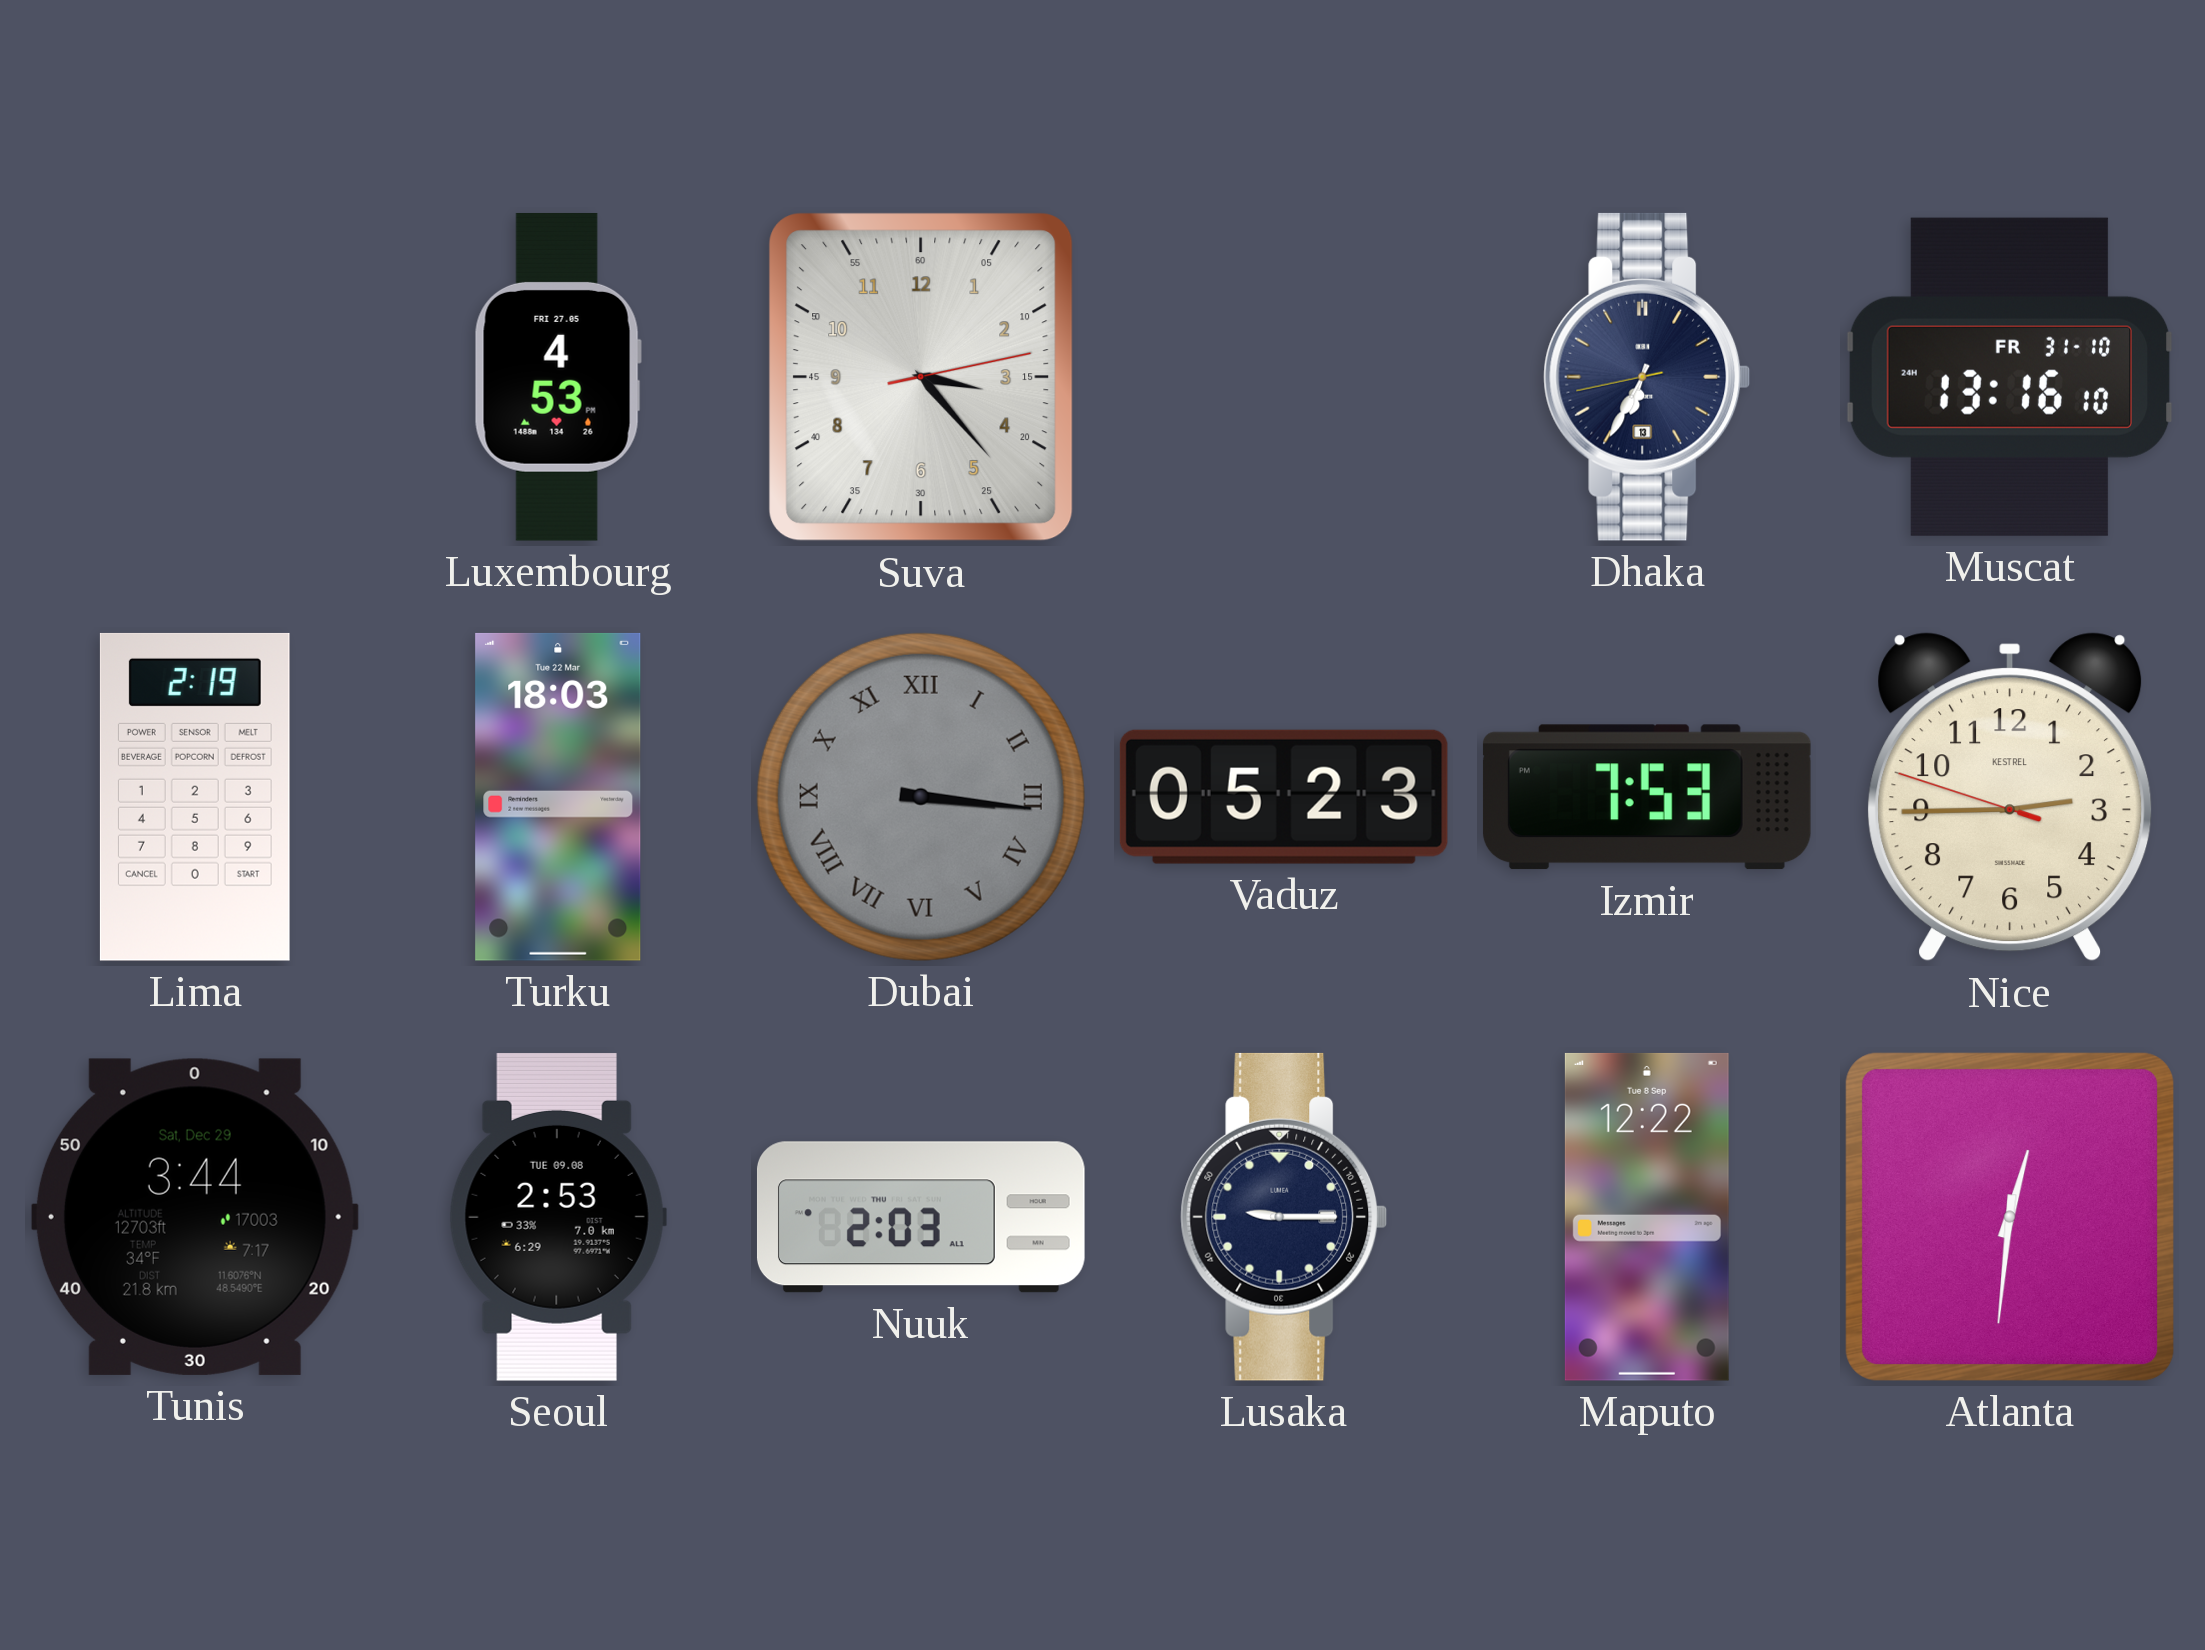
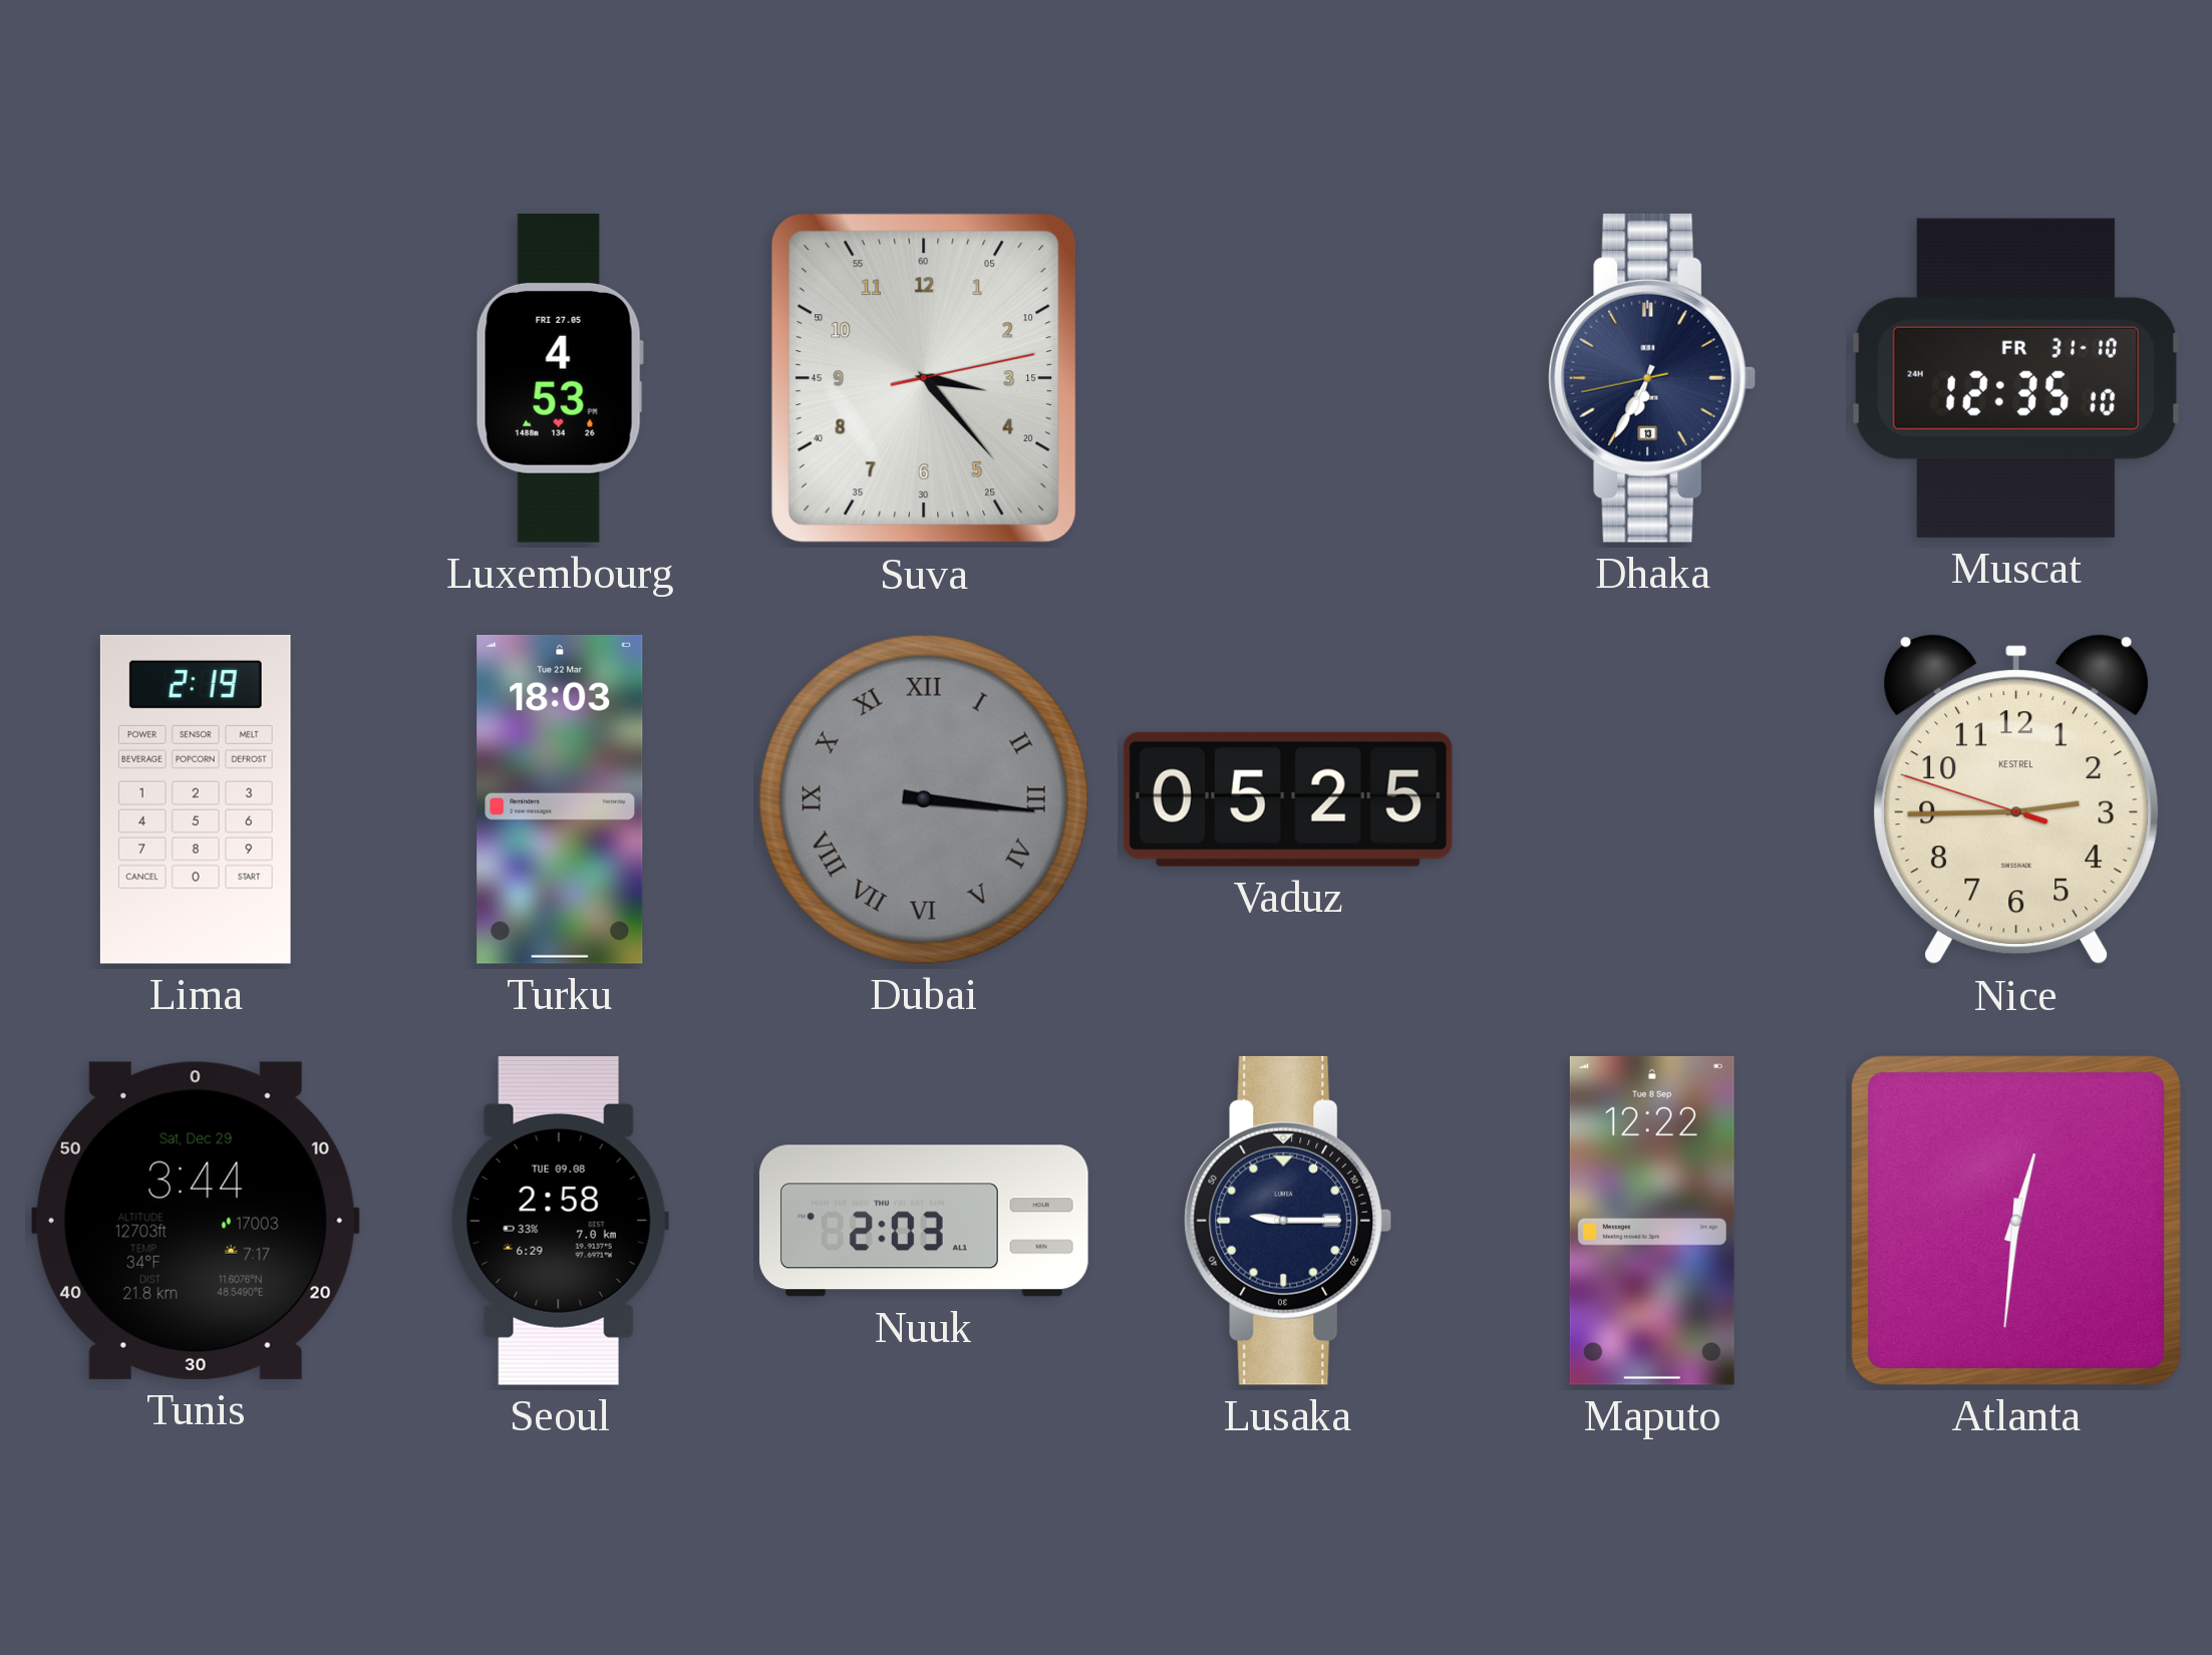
Muscat: 13:16 -> 12:35 (2016, 378)
Vaduz: 05:23 -> 05:25 (1288, 799)
Izmir: 7:53 -> none (1647, 797)
Seoul: 2:53 -> 2:58 (560, 1221)
